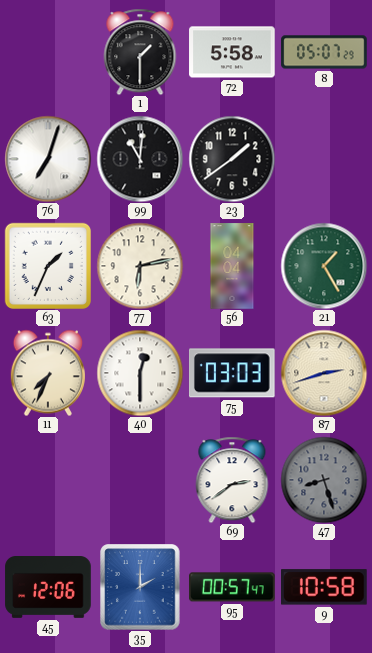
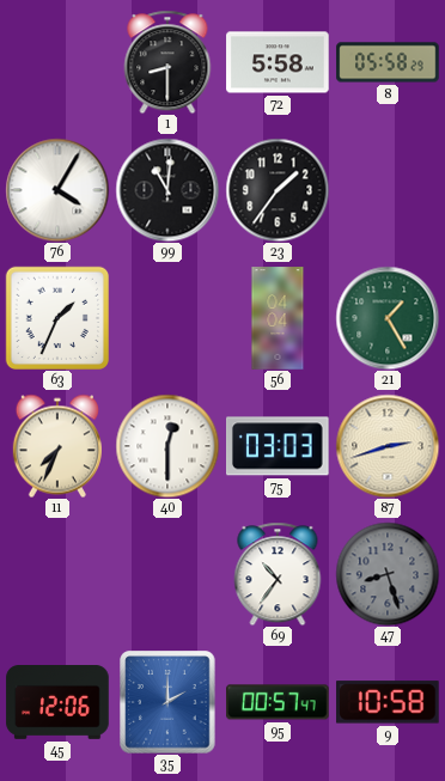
1: 1:30 -> 8:30 (167, 62)
8: 05:07 -> 05:58 (388, 62)
76: 7:03 -> 4:05 (57, 190)
23: 1:39 -> 1:36 (278, 190)
77: 6:13 -> none (140, 266)
69: 2:39 -> 10:36 (278, 574)
